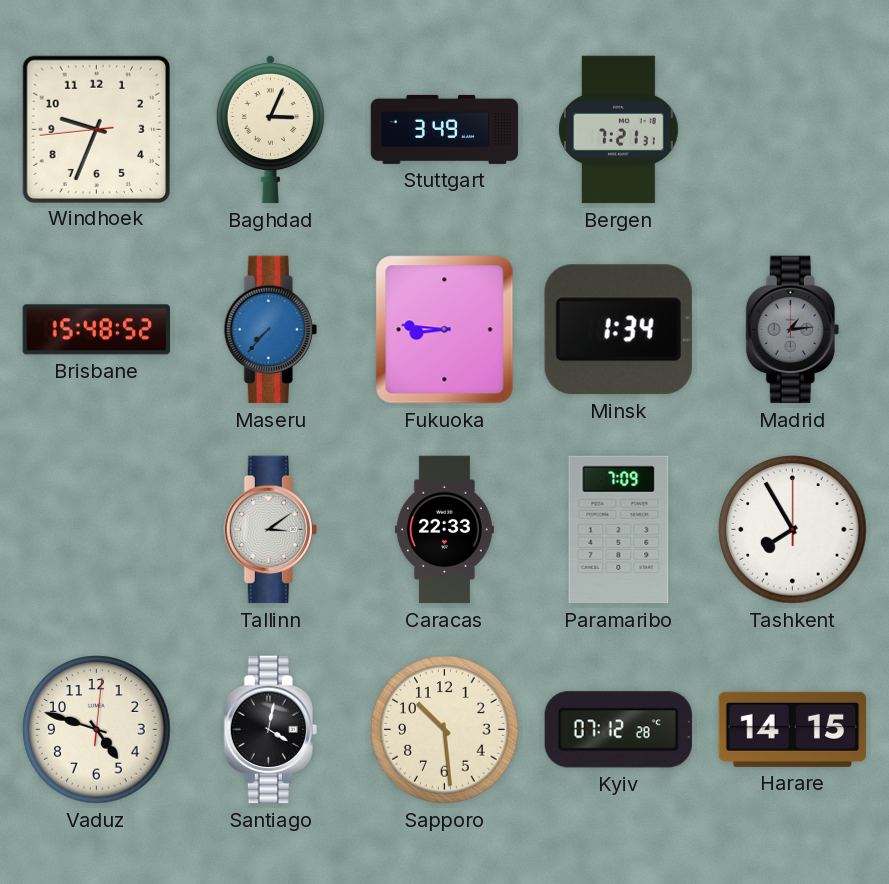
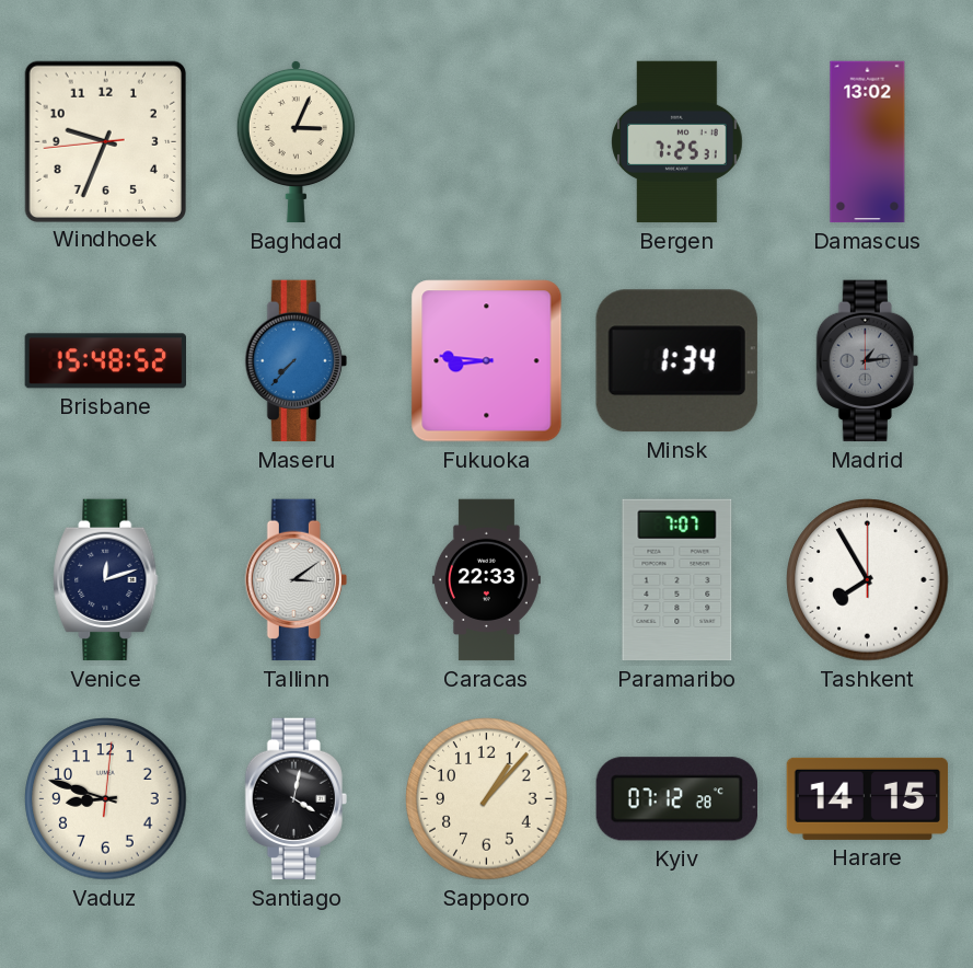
Stuttgart: 3:49 -> none (445, 129)
Bergen: 7:21 -> 7:25 (677, 142)
Damascus: none -> 13:02 (868, 142)
Venice: none -> 12:12 (106, 580)
Paramaribo: 7:09 -> 7:07 (677, 580)
Vaduz: 4:48 -> 8:48 (106, 799)
Sapporo: 10:29 -> 1:07 (487, 799)
